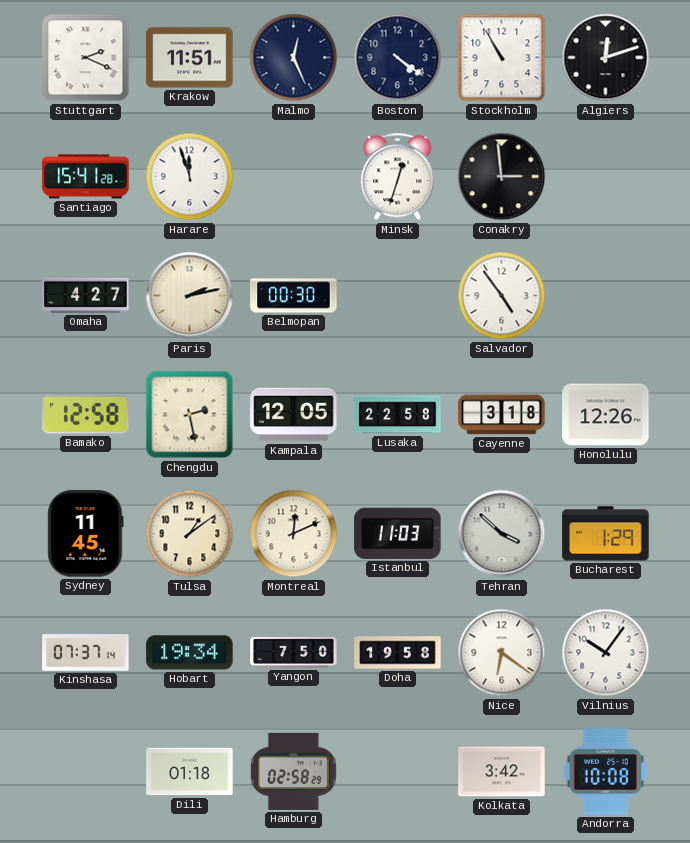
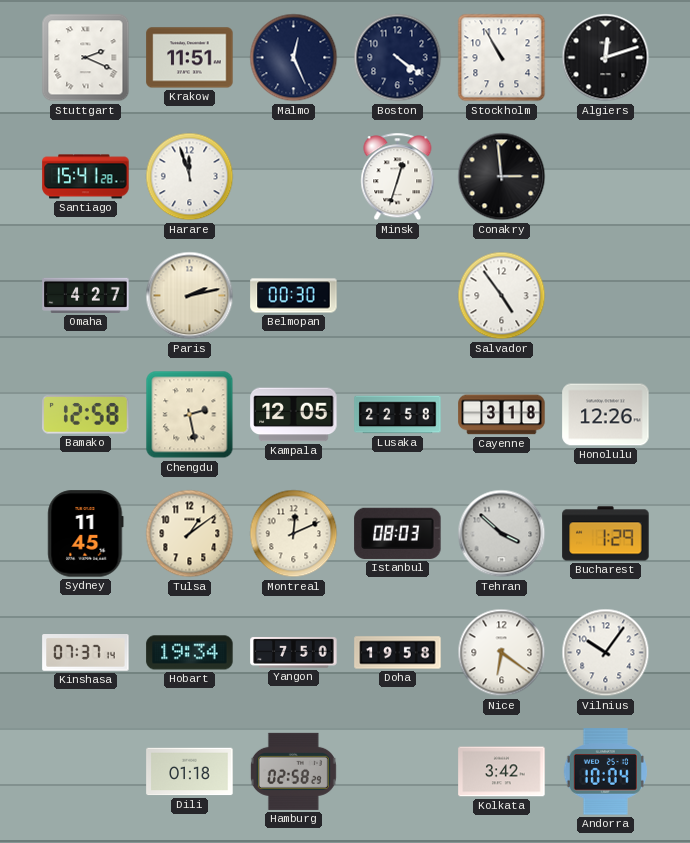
Istanbul: 11:03 -> 08:03 (398, 533)
Andorra: 10:08 -> 10:04 (605, 772)
